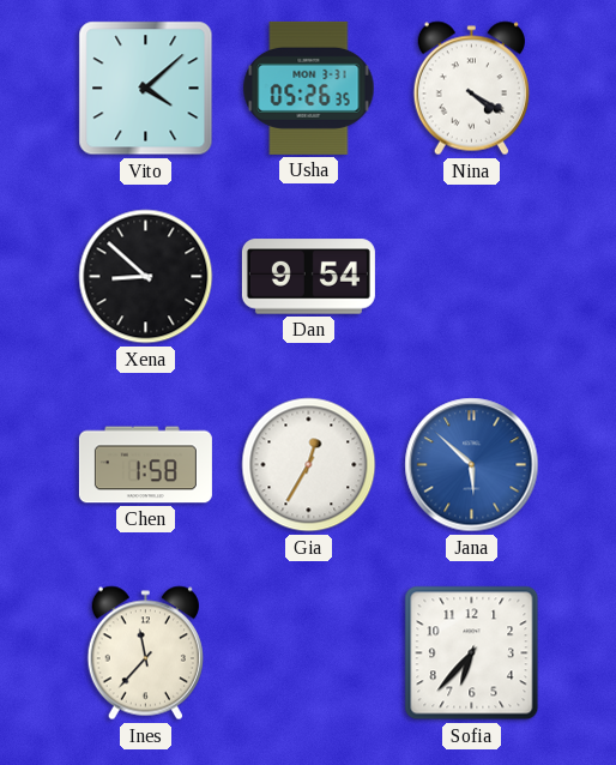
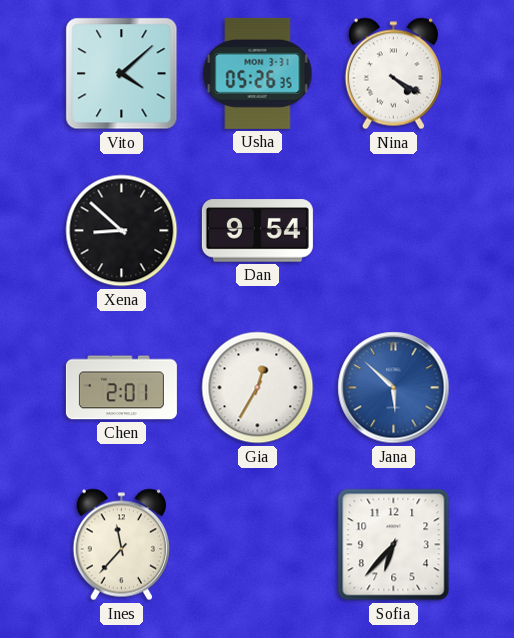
Chen: 1:58 -> 2:01 (121, 388)
